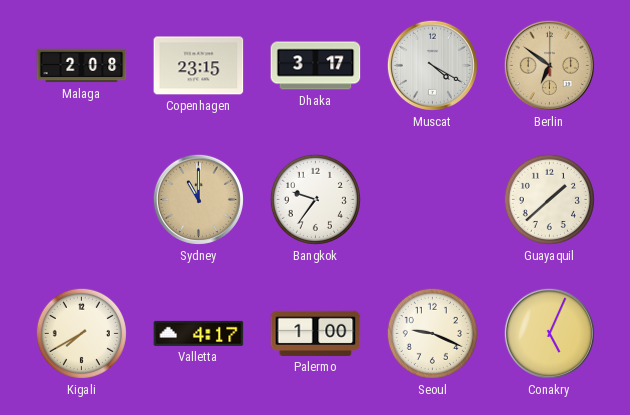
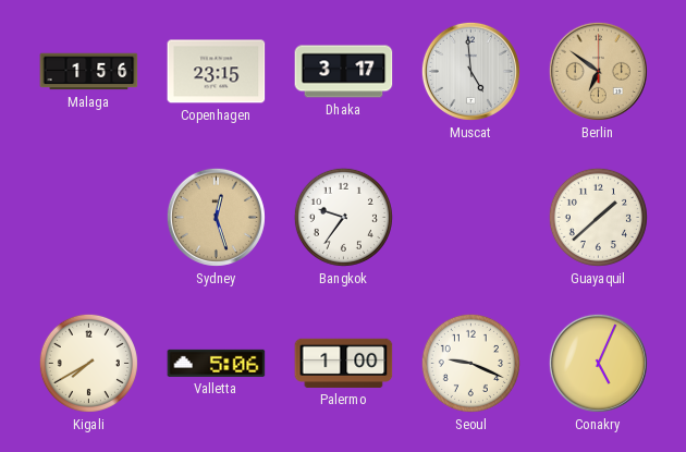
Malaga: 2:08 -> 1:56 (89, 72)
Muscat: 4:20 -> 4:59 (470, 71)
Sydney: 11:00 -> 12:27 (216, 217)
Valletta: 4:17 -> 5:06 (217, 363)
